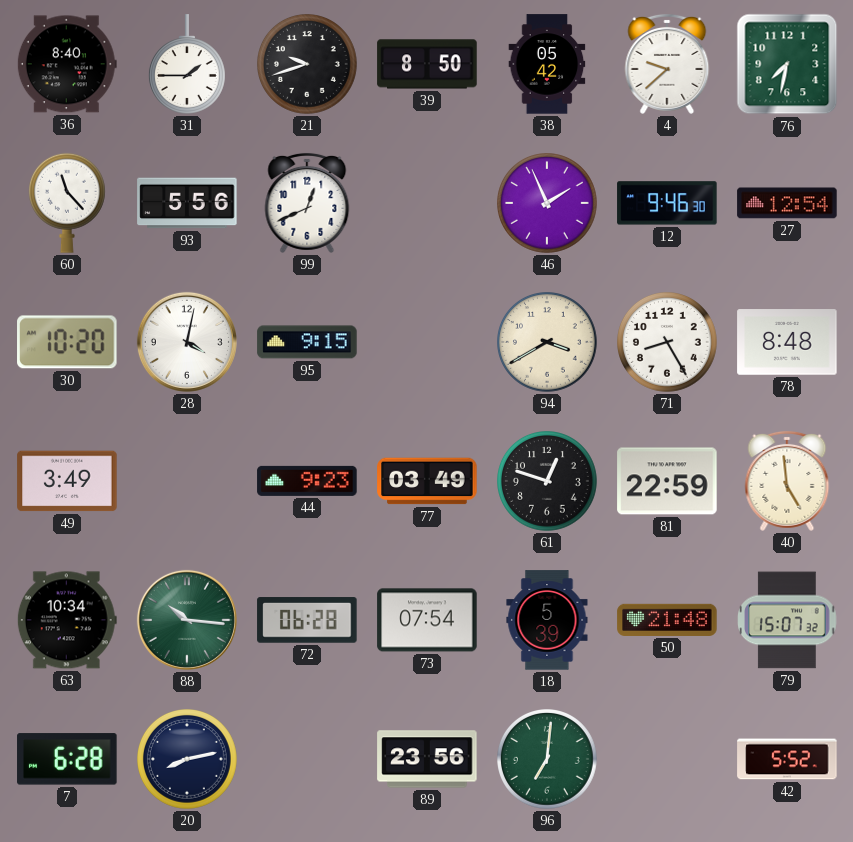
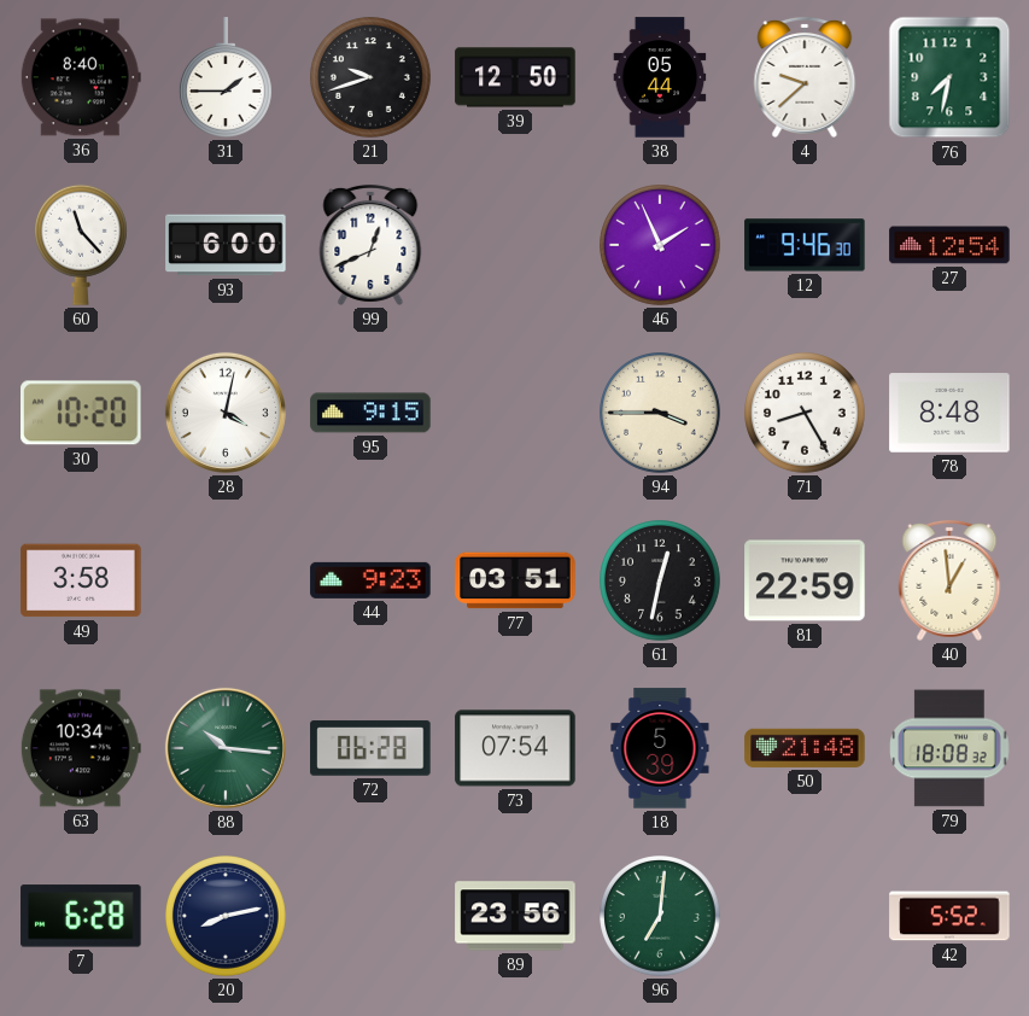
39: 8:50 -> 12:50 (515, 77)
38: 05:42 -> 05:44 (660, 77)
93: 5:56 -> 6:00 (226, 245)
94: 3:40 -> 3:45 (661, 414)
49: 3:49 -> 3:58 (81, 580)
77: 03:49 -> 03:51 (515, 580)
61: 12:48 -> 12:32 (661, 582)
40: 4:59 -> 12:59 (949, 580)
79: 15:07 -> 18:08 (949, 748)
